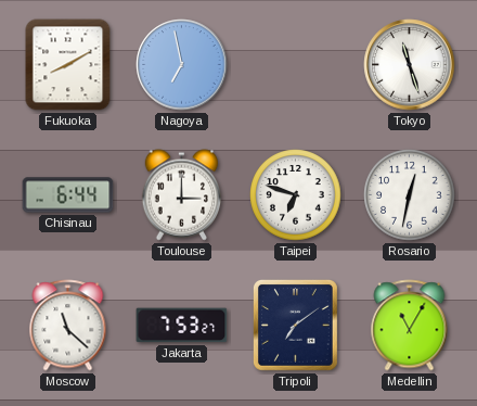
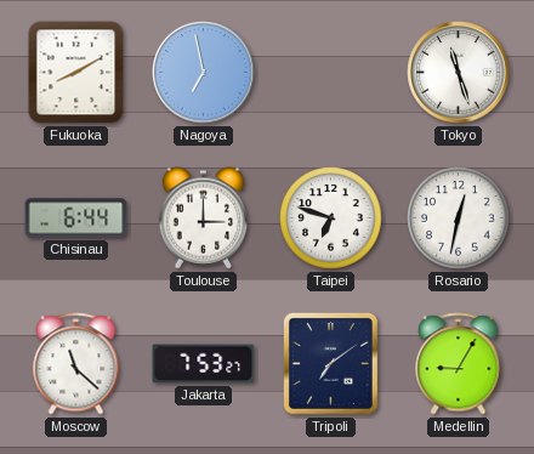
Medellin: 11:05 -> 9:05 (459, 364)
